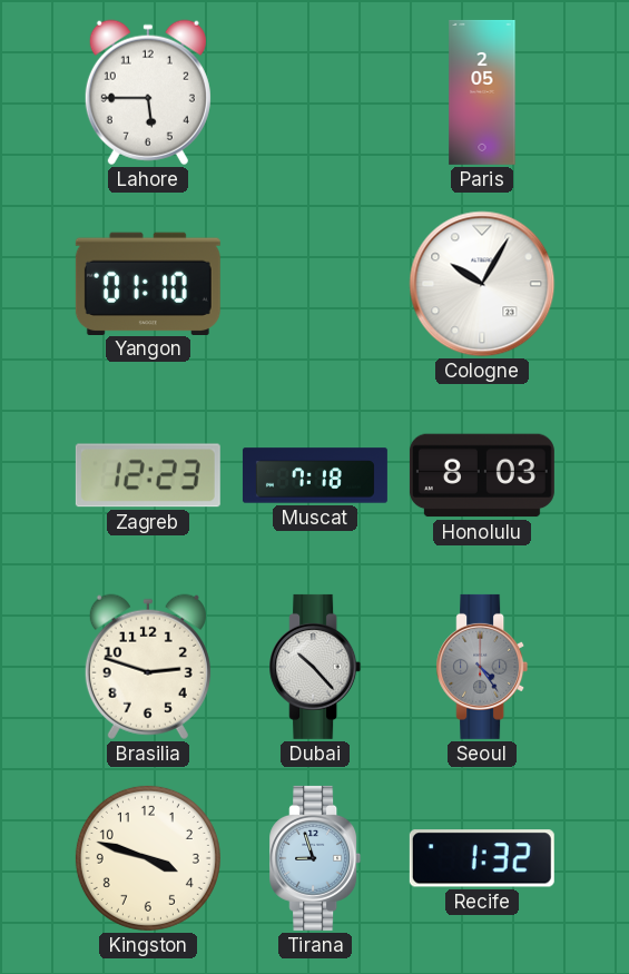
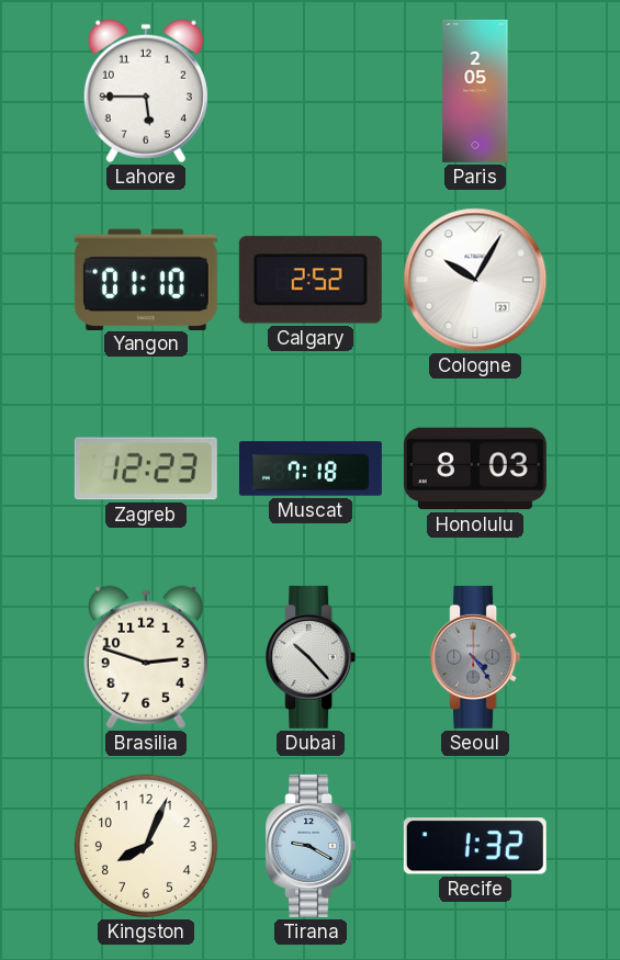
Calgary: none -> 2:52 (311, 280)
Kingston: 3:48 -> 8:04 (146, 846)
Tirana: 8:57 -> 9:20 (311, 846)
